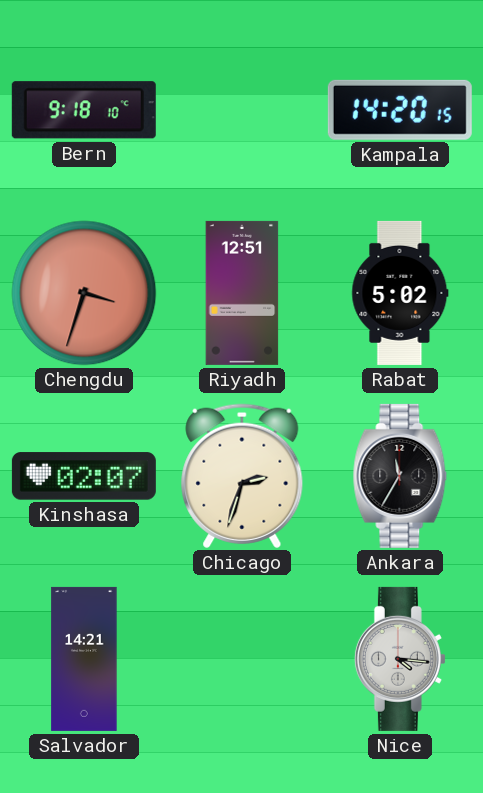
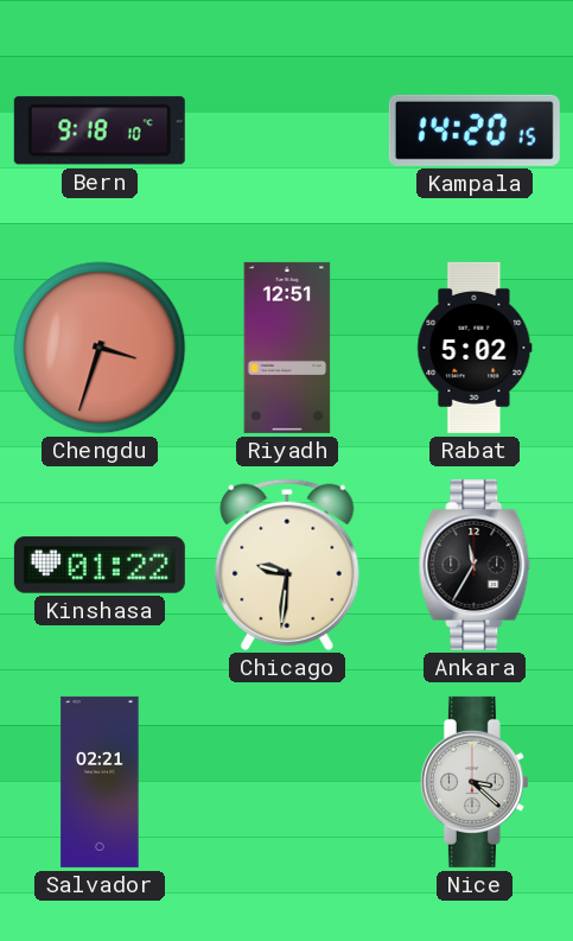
Kinshasa: 02:07 -> 01:22 (100, 565)
Chicago: 2:33 -> 9:31 (287, 565)
Salvador: 14:21 -> 02:21 (100, 782)
Nice: 4:16 -> 3:22 (475, 782)
